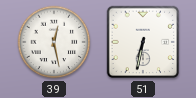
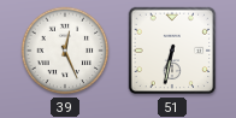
39: 12:28 -> 12:26 (65, 51)
